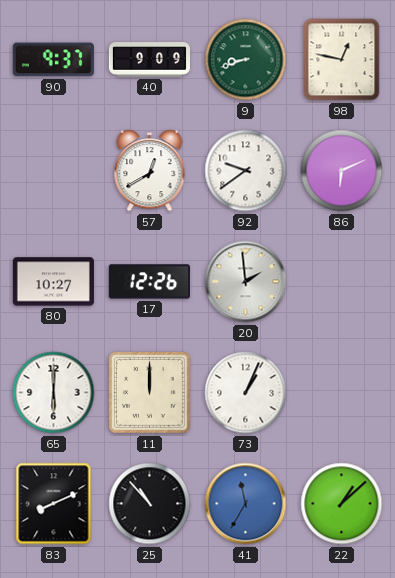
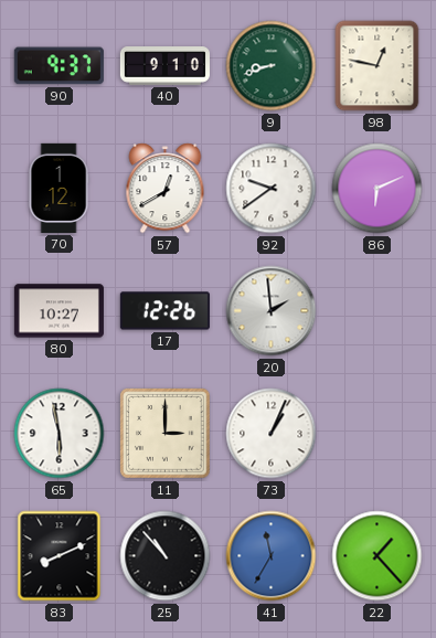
40: 9:09 -> 9:10 (164, 66)
70: none -> 1:12 (59, 188)
65: 6:00 -> 5:58 (60, 434)
11: 12:00 -> 3:00 (166, 434)
22: 1:08 -> 1:23 (377, 556)
